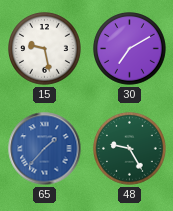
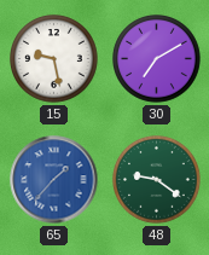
48: 9:25 -> 9:21 (157, 180)
